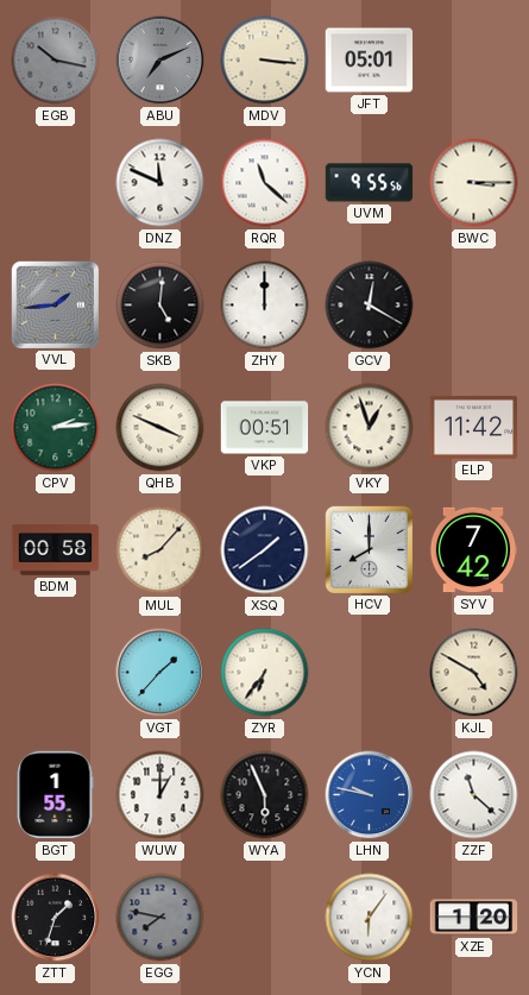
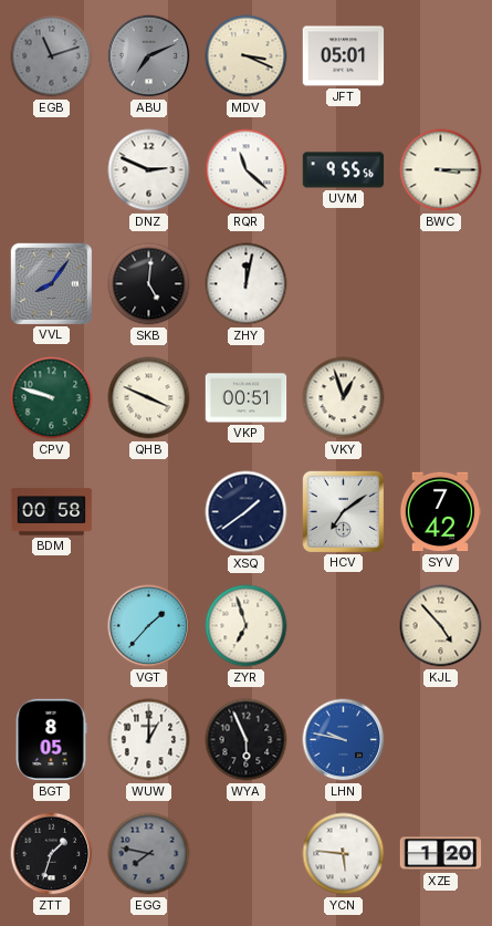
EGB: 10:17 -> 11:12 (52, 56)
MDV: 3:16 -> 3:19 (247, 56)
DNZ: 11:49 -> 2:49 (149, 170)
VVL: 1:44 -> 8:06 (51, 283)
ZHY: 12:00 -> 12:02 (247, 284)
GCV: 12:20 -> none (370, 306)
CPV: 2:14 -> 9:48 (52, 398)
ELP: 11:42 -> none (474, 427)
MUL: 8:07 -> none (160, 550)
HCV: 8:00 -> 7:09 (343, 511)
ZYR: 6:36 -> 6:57 (247, 626)
KJL: 4:50 -> 4:53 (441, 626)
BGT: 1:55 -> 8:05 (51, 740)
ZZF: 11:22 -> none (474, 795)
YCN: 6:06 -> 5:46 (344, 854)
